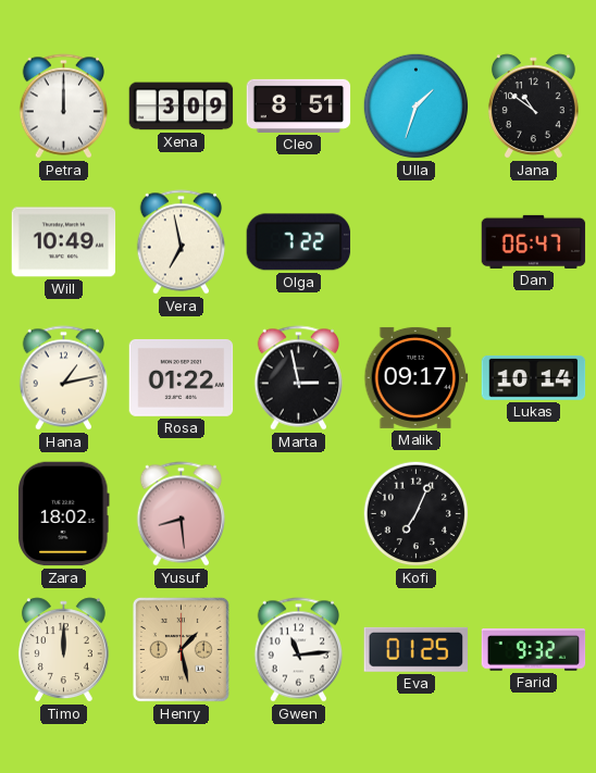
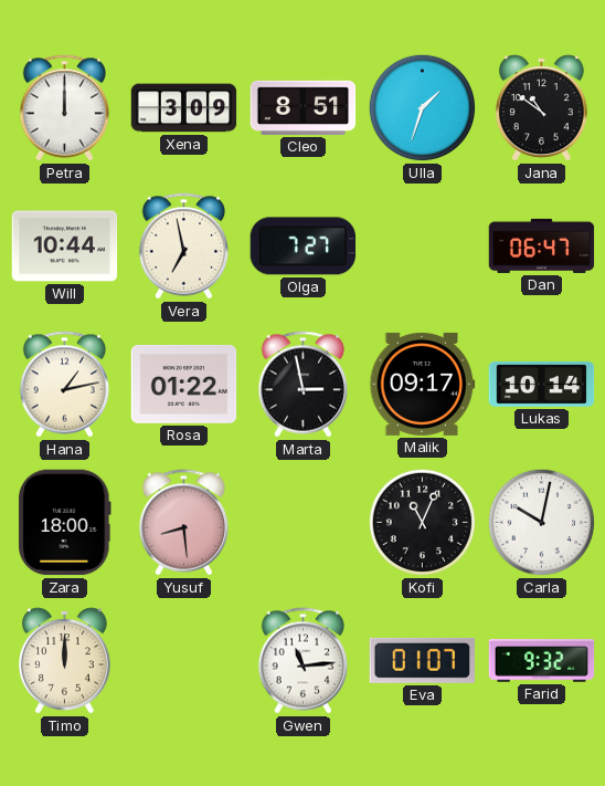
Will: 10:49 -> 10:44 (65, 247)
Olga: 7:22 -> 7:27 (304, 247)
Zara: 18:02 -> 18:00 (65, 523)
Kofi: 7:04 -> 11:04 (423, 523)
Carla: none -> 10:02 (542, 523)
Henry: 1:28 -> none (181, 649)
Eva: 01:25 -> 01:07 (422, 660)
